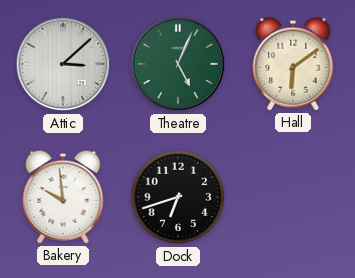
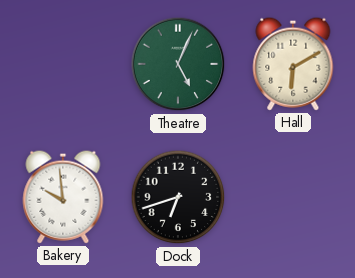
Attic: 3:08 -> none (63, 64)
Hall: 6:09 -> 6:10 (293, 64)
